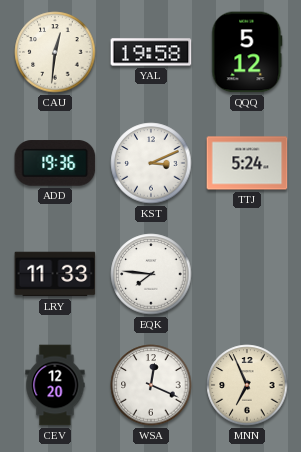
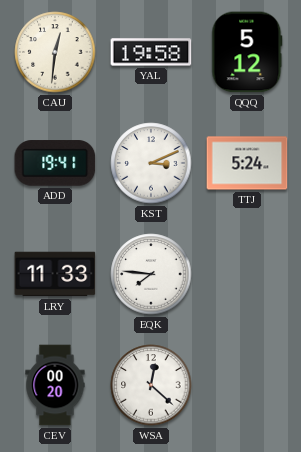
ADD: 19:36 -> 19:41 (55, 163)
CEV: 12:20 -> 00:20 (55, 385)
WSA: 12:19 -> 12:22 (151, 385)
MNN: 6:56 -> none (247, 385)
